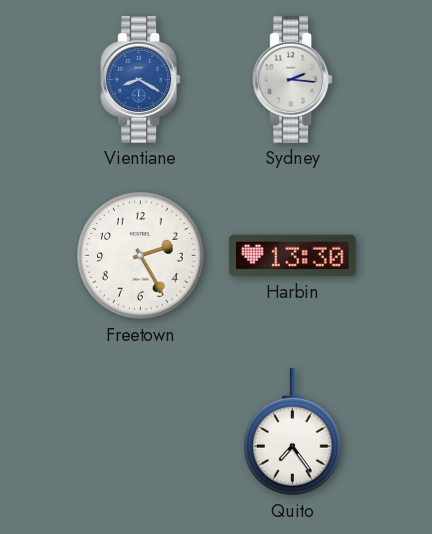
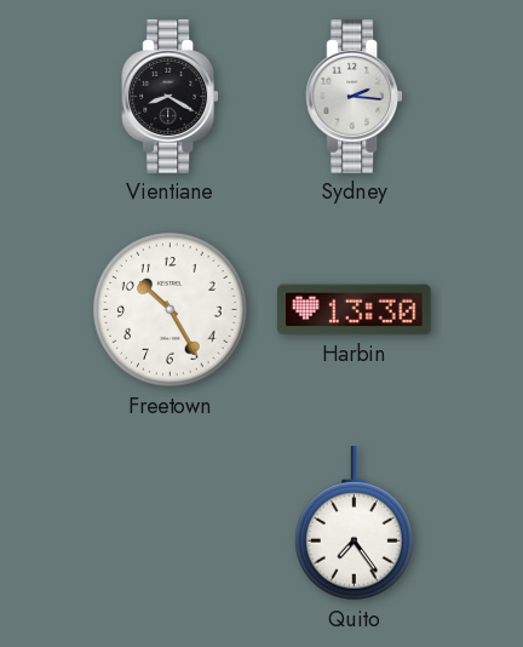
Vientiane dial: blue -> black (171, 97)
Freetown: 2:25 -> 10:25 (171, 310)
